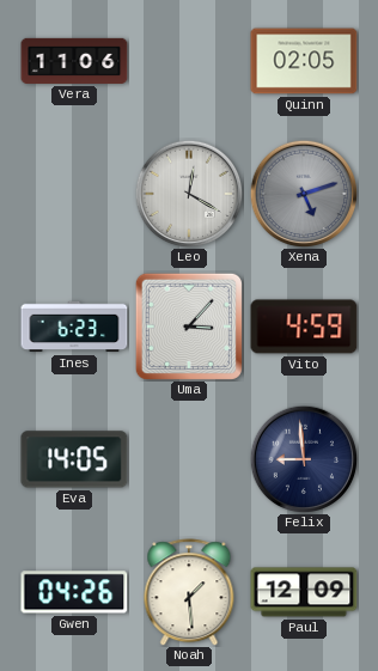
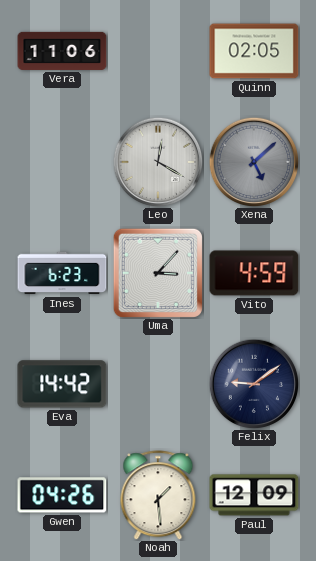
Xena: 5:12 -> 5:08 (254, 162)
Eva: 14:05 -> 14:42 (62, 384)
Felix: 8:59 -> 9:09 (254, 384)
